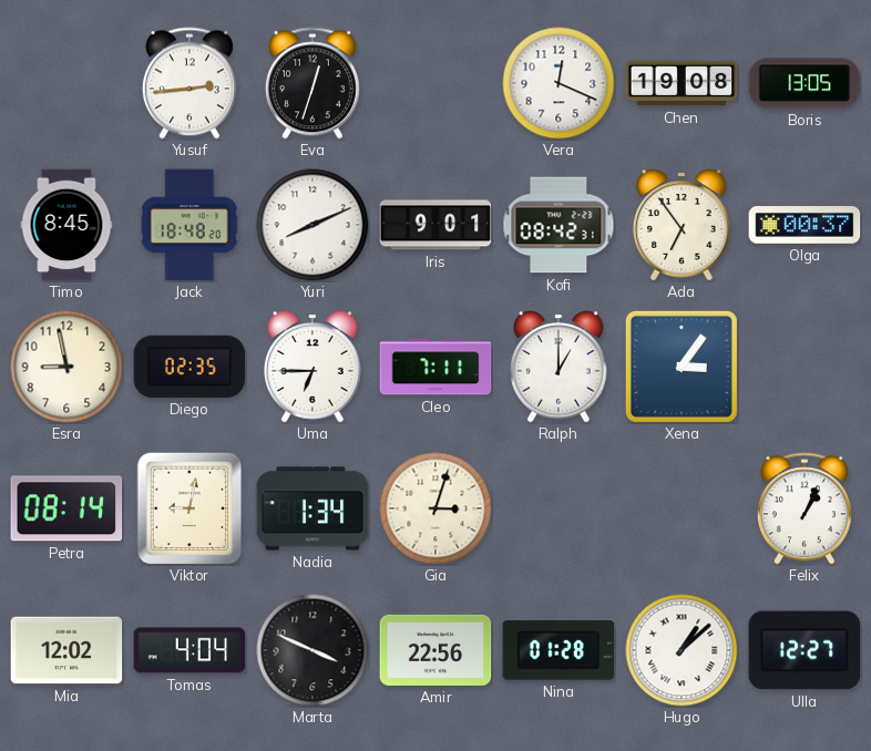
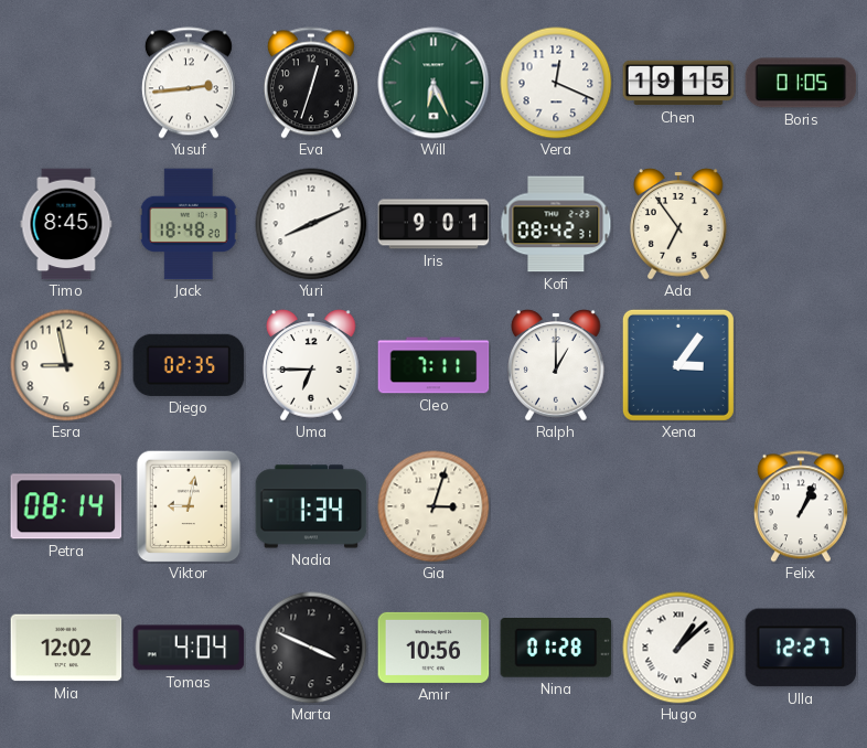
Will: none -> 6:26 (433, 83)
Chen: 19:08 -> 19:15 (678, 83)
Boris: 13:05 -> 01:05 (801, 83)
Olga: 00:37 -> none (805, 225)
Amir: 22:56 -> 10:56 (433, 648)
